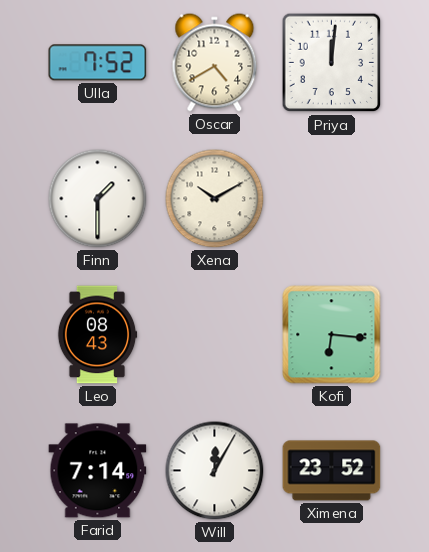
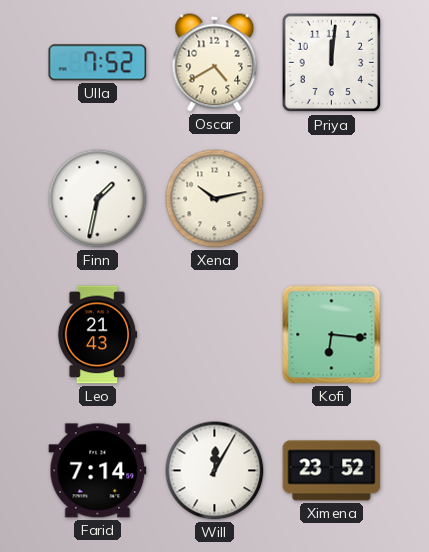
Finn: 1:30 -> 1:32 (98, 199)
Xena: 10:10 -> 10:13 (215, 199)
Leo: 08:43 -> 21:43 (97, 335)
